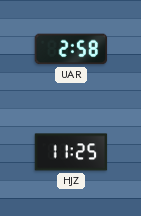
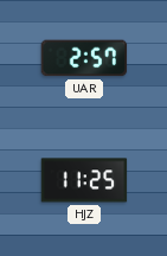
UAR: 2:58 -> 2:57 (84, 58)
